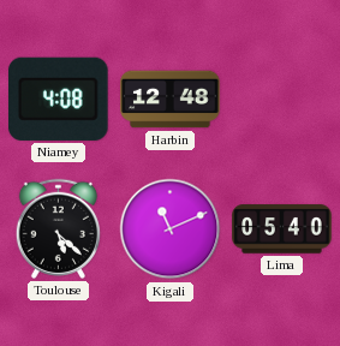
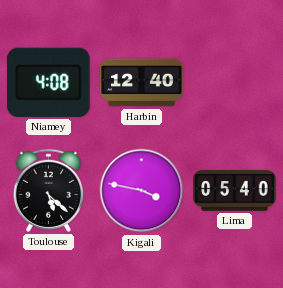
Harbin: 12:48 -> 12:40 (142, 83)
Kigali: 11:11 -> 3:47 (142, 191)
